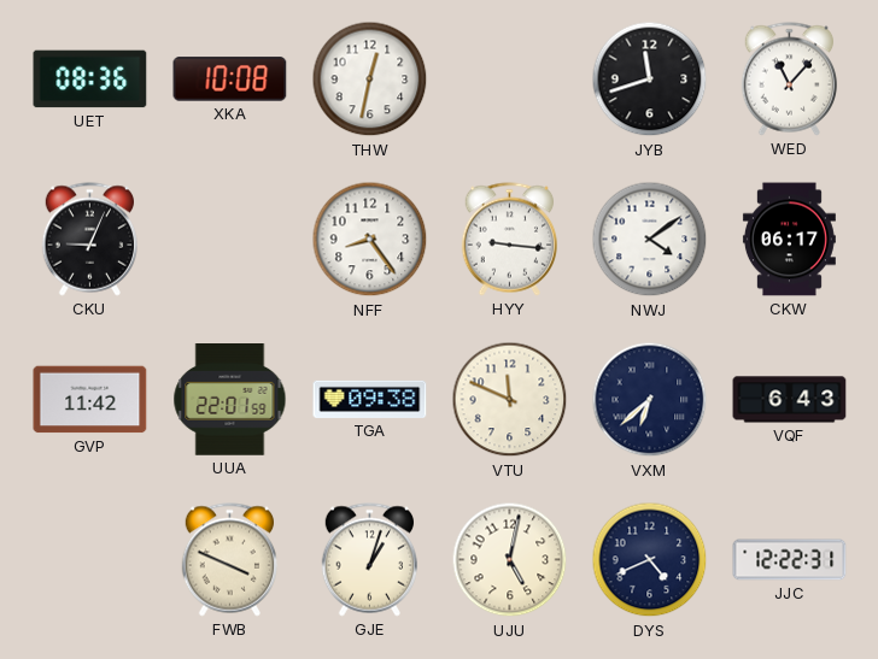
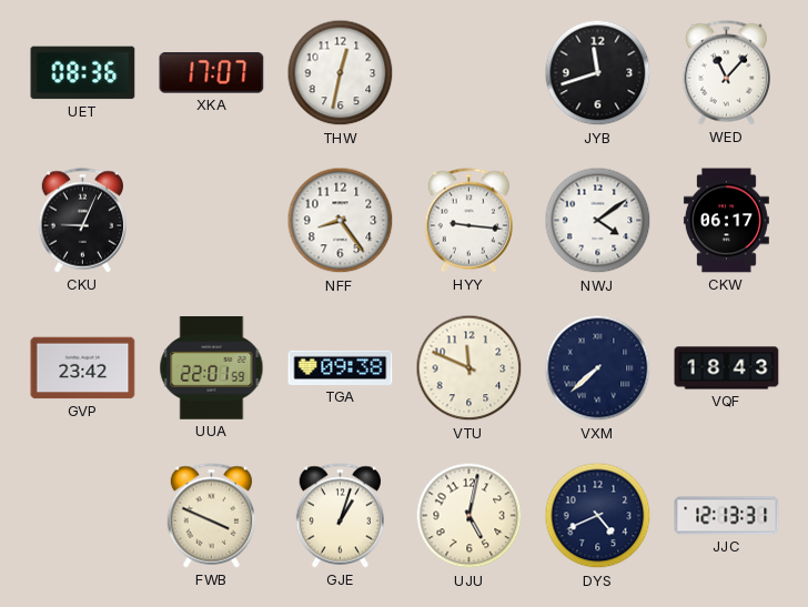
XKA: 10:08 -> 17:07 (212, 73)
GVP: 11:42 -> 23:42 (83, 368)
VXM: 6:38 -> 7:38 (598, 368)
VQF: 6:43 -> 18:43 (727, 368)
JJC: 12:22 -> 12:13 (727, 516)
